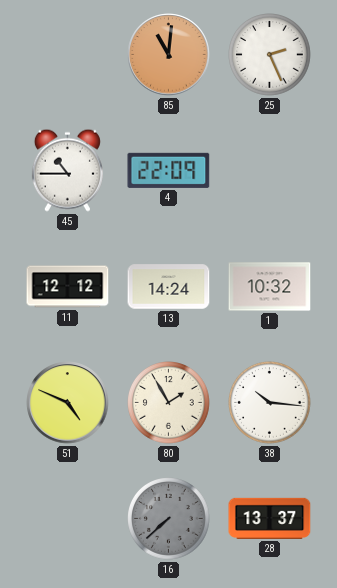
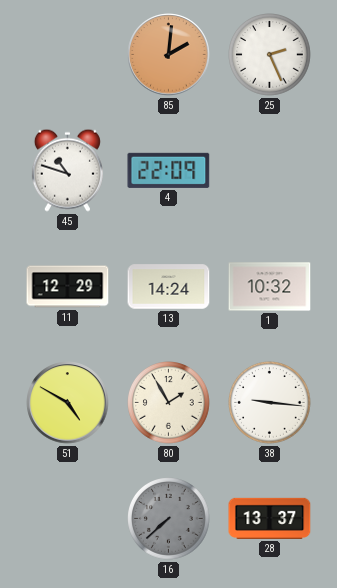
85: 11:01 -> 2:01 (169, 55)
45: 10:45 -> 10:48 (67, 170)
11: 12:12 -> 12:29 (68, 287)
51: 4:49 -> 4:50 (68, 403)
38: 10:16 -> 9:16 (270, 403)
